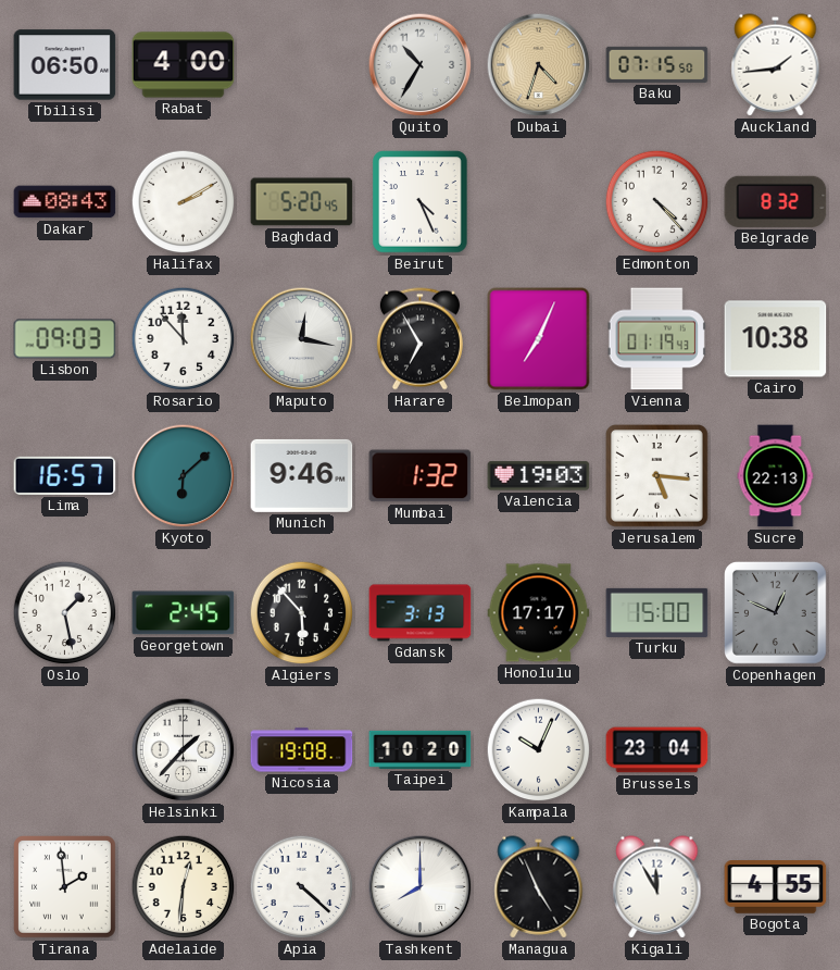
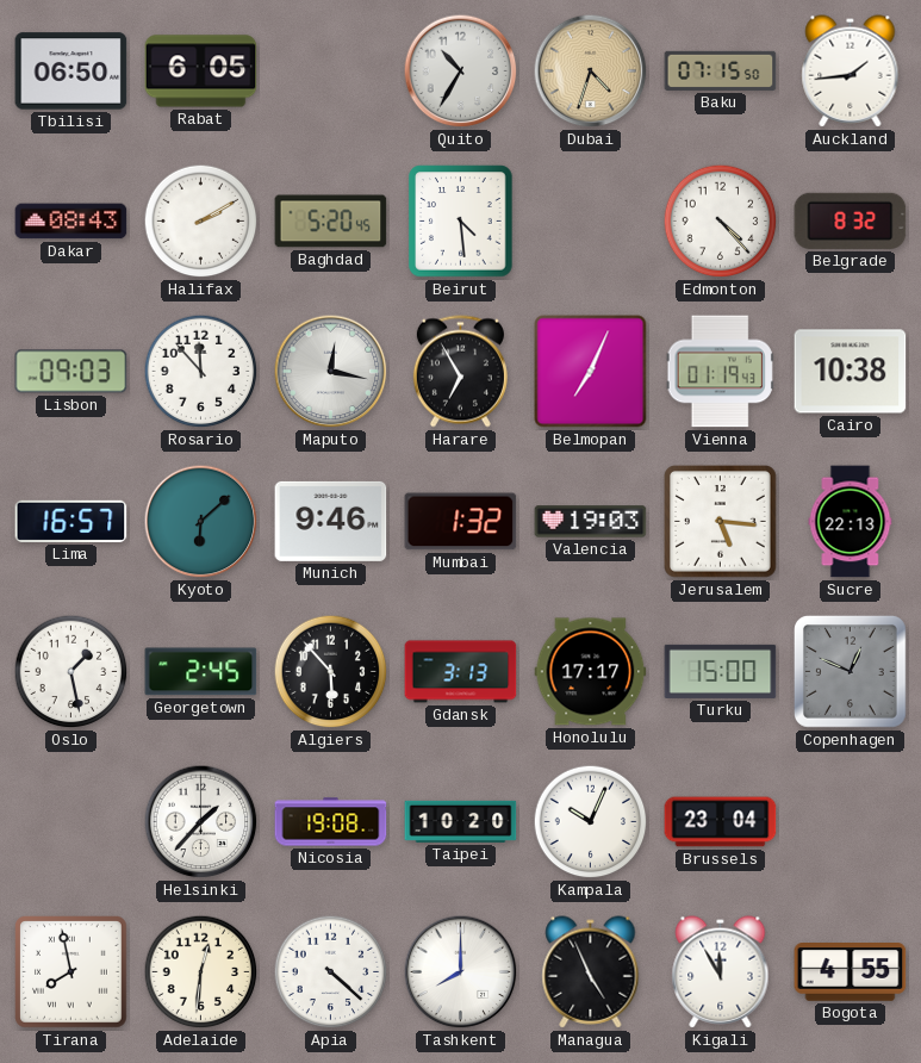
Rabat: 4:00 -> 6:05 (201, 72)
Beirut: 4:26 -> 4:29 (461, 222)
Tirana: 1:59 -> 7:58 (71, 972)
